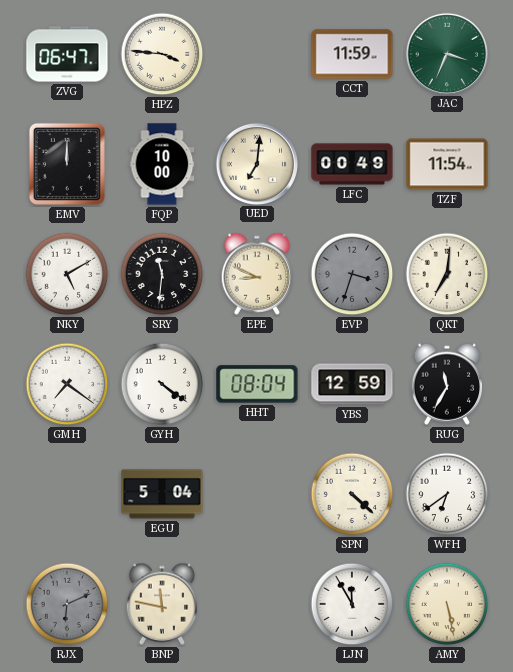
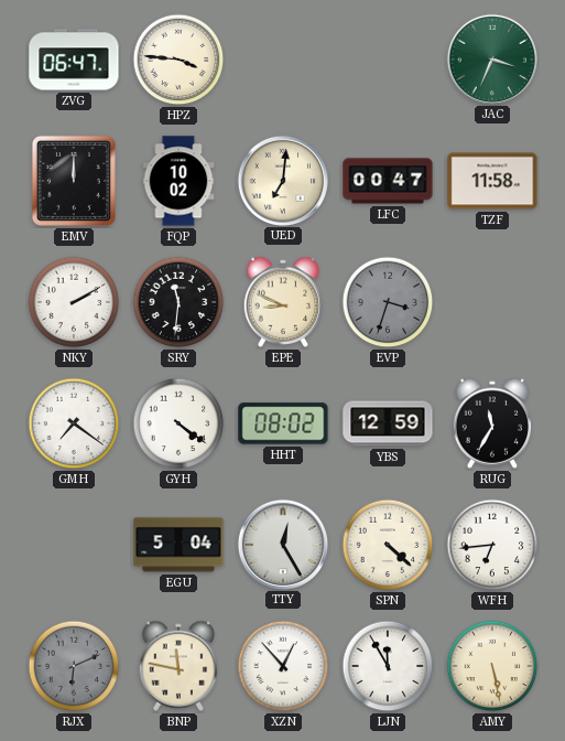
CCT: 11:59 -> none (352, 54)
FQP: 10:00 -> 10:02 (178, 181)
LFC: 00:49 -> 00:47 (388, 181)
TZF: 11:54 -> 11:58 (492, 181)
NKY: 5:10 -> 2:10 (74, 302)
QKT: 7:01 -> none (447, 274)
HHT: 08:04 -> 08:02 (283, 423)
TTY: none -> 12:25 (282, 544)
WFH: 6:39 -> 6:44 (492, 545)
XZN: none -> 12:53 (283, 666)
